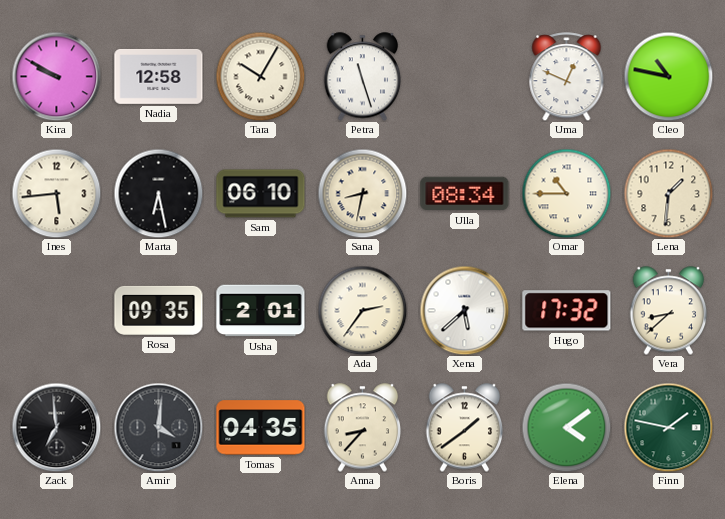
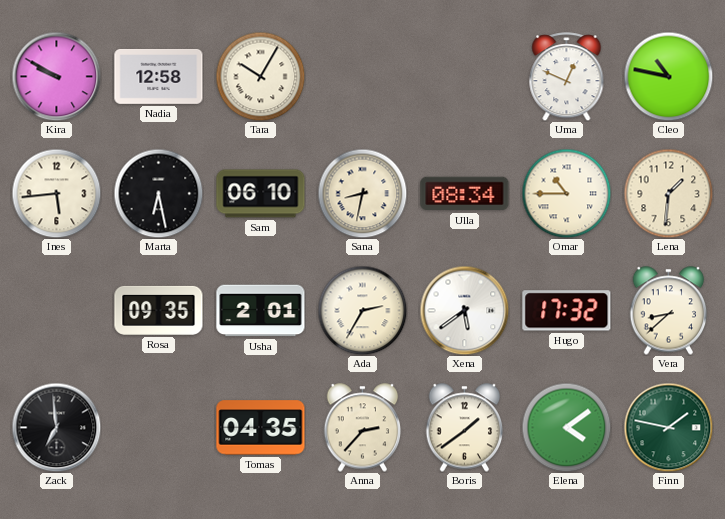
Petra: 11:27 -> none (363, 77)
Ada: 2:36 -> 2:35 (362, 310)
Xena: 5:38 -> 5:39 (464, 310)
Amir: 4:01 -> none (158, 427)
Anna: 8:37 -> 2:37 (363, 428)
